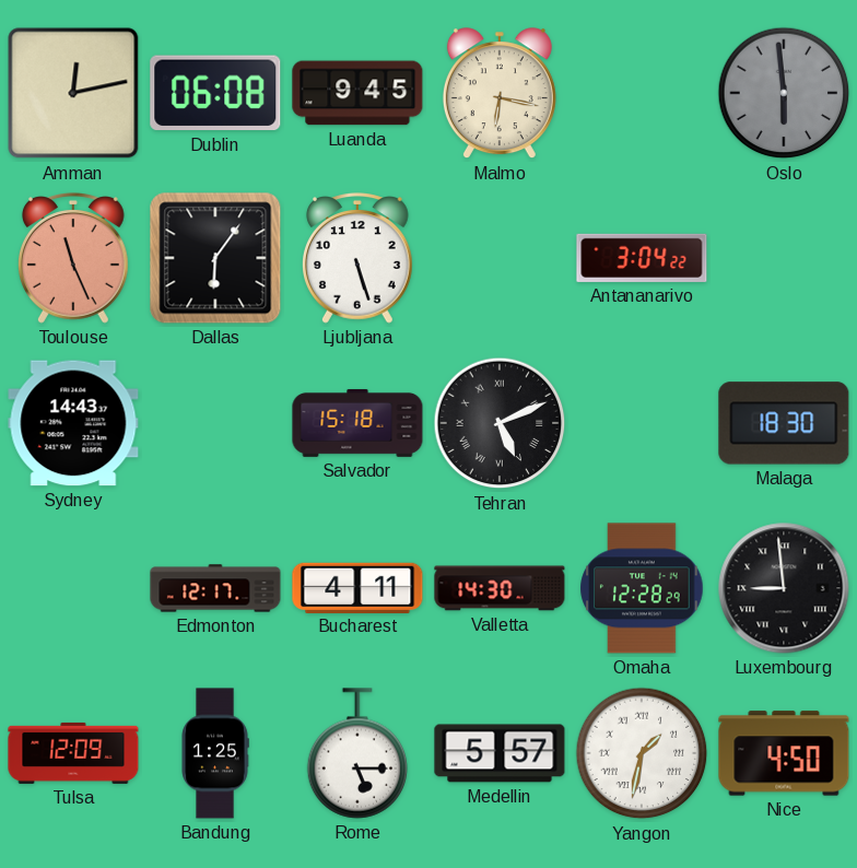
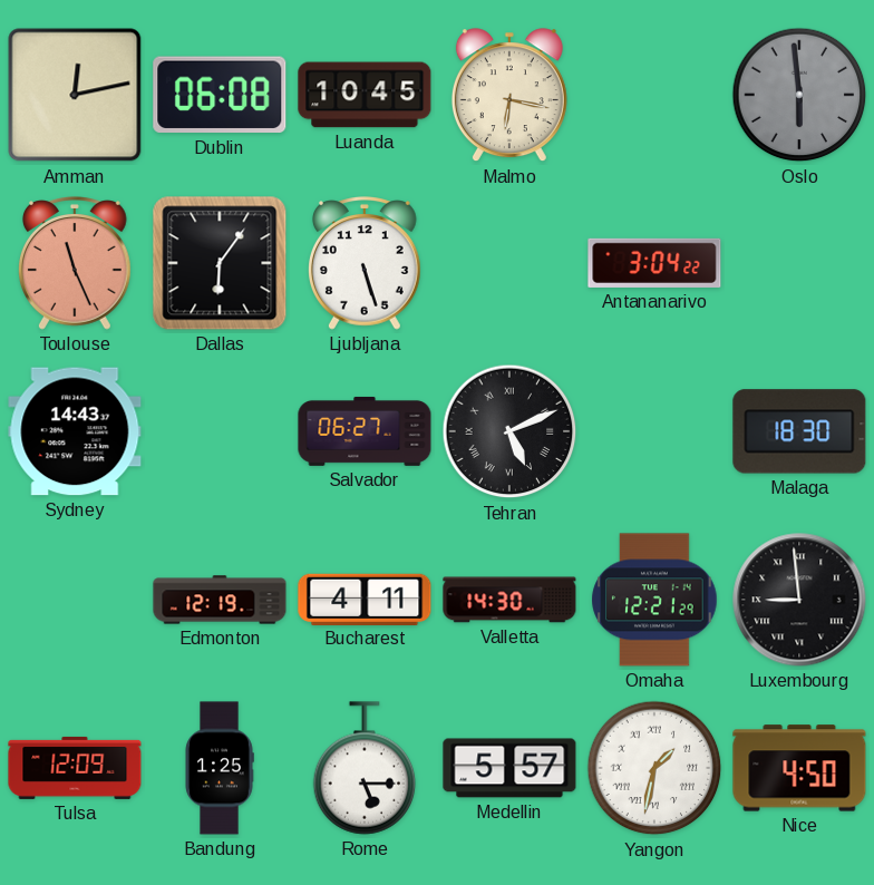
Luanda: 9:45 -> 10:45 (365, 95)
Salvador: 15:18 -> 06:27 (365, 431)
Edmonton: 12:17 -> 12:19 (220, 600)
Omaha: 12:28 -> 12:21 (654, 600)
